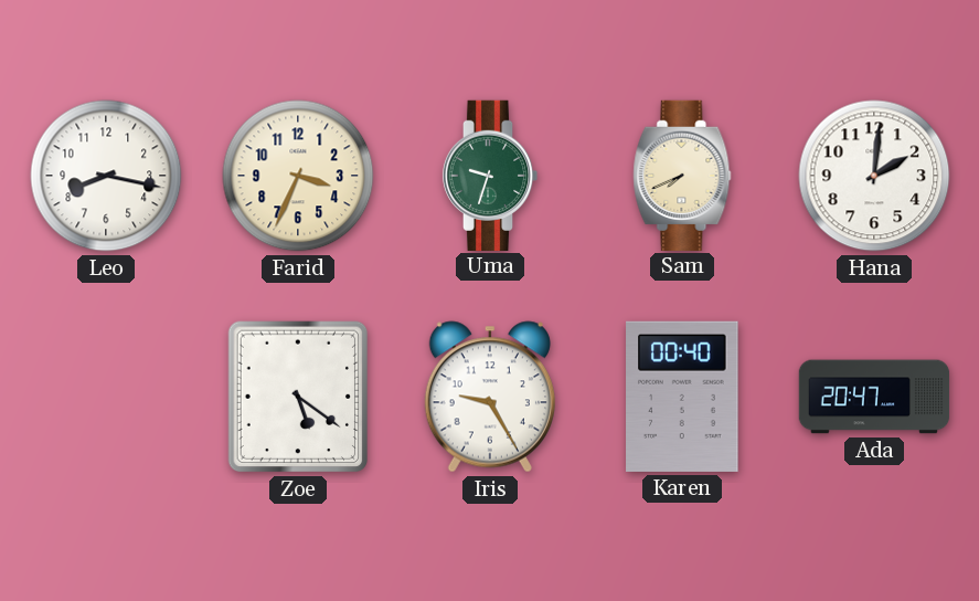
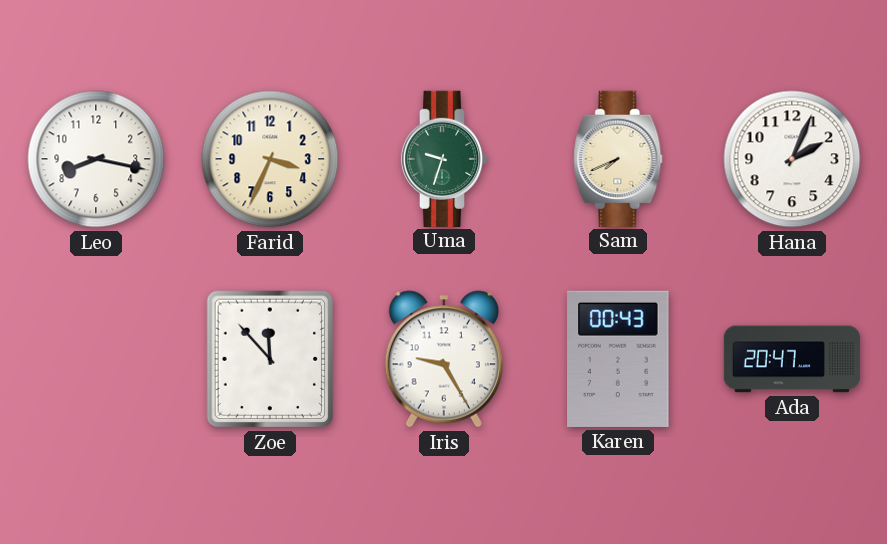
Hana: 2:01 -> 2:04 (792, 159)
Zoe: 5:21 -> 11:53 (270, 359)
Karen: 00:40 -> 00:43 (618, 359)
